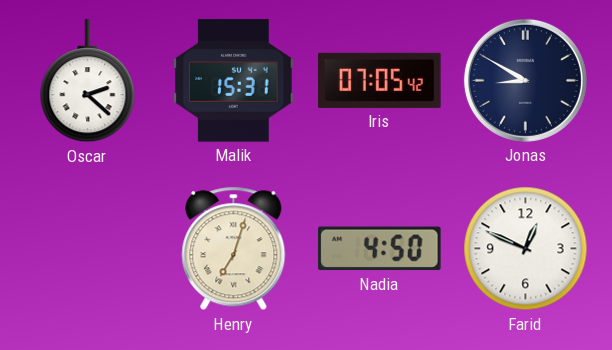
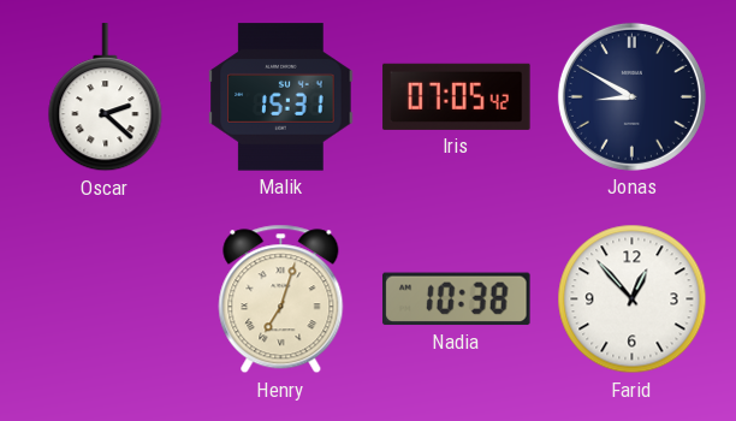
Nadia: 4:50 -> 10:38 (457, 300)
Farid: 12:49 -> 12:53 (633, 300)
